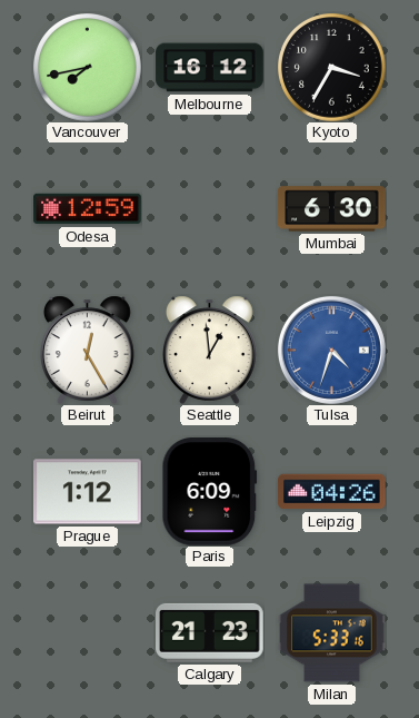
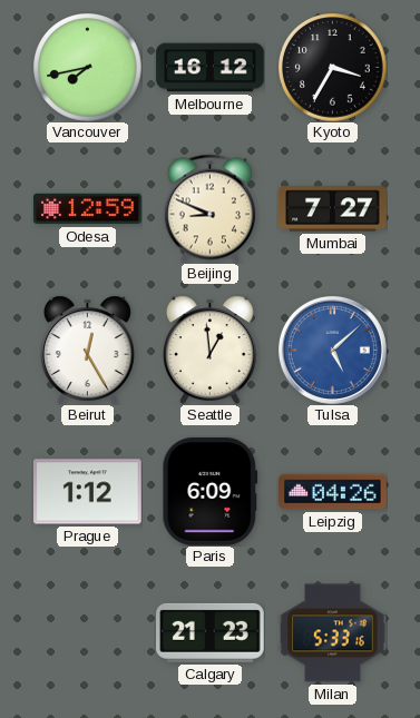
Beijing: none -> 8:49 (209, 208)
Mumbai: 6:30 -> 7:27 (333, 209)
Tulsa: 4:33 -> 5:08 (332, 350)
